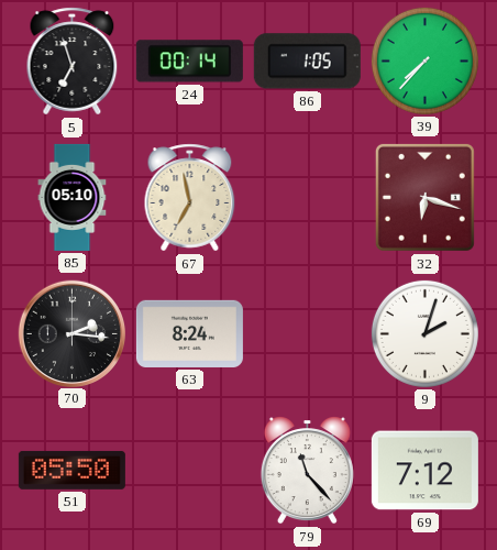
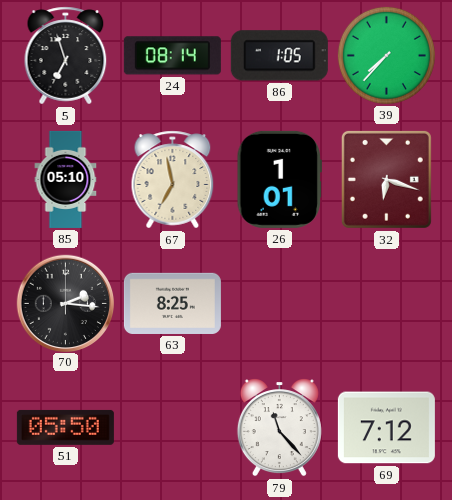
24: 00:14 -> 08:14 (172, 56)
26: none -> 1:01 (279, 179)
63: 8:24 -> 8:25 (172, 303)
9: 2:03 -> none (424, 333)
